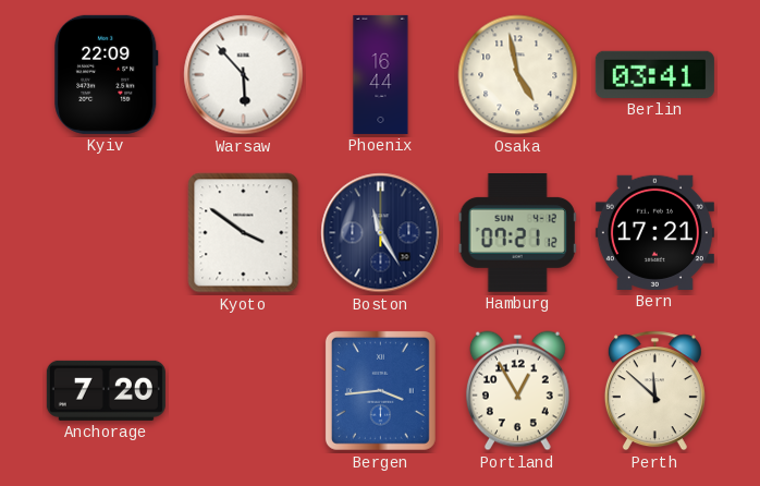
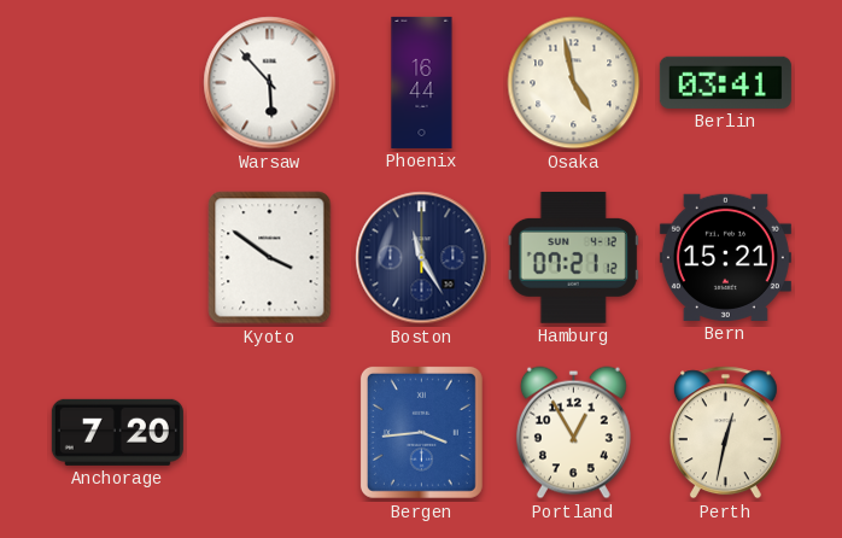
Kyiv: 22:09 -> none (107, 74)
Bern: 17:21 -> 15:21 (725, 257)
Perth: 11:52 -> 12:32 (725, 433)
